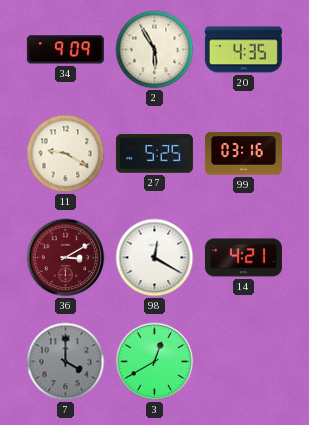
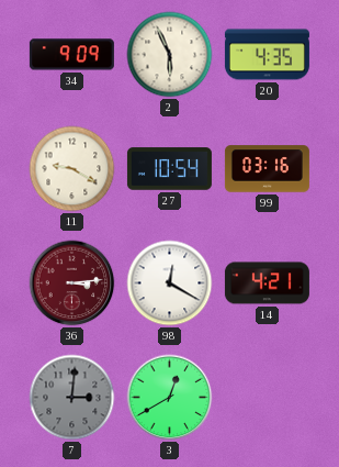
2: 5:55 -> 5:56 (170, 55)
27: 5:25 -> 10:54 (169, 169)
36: 3:10 -> 3:14 (72, 283)
7: 4:00 -> 3:01 (72, 398)
